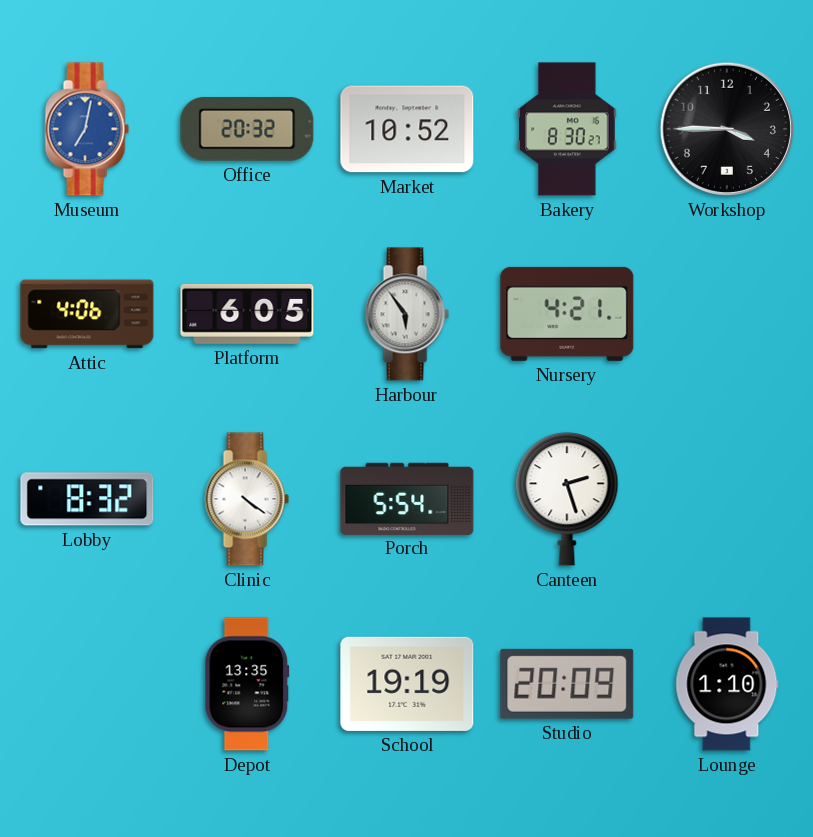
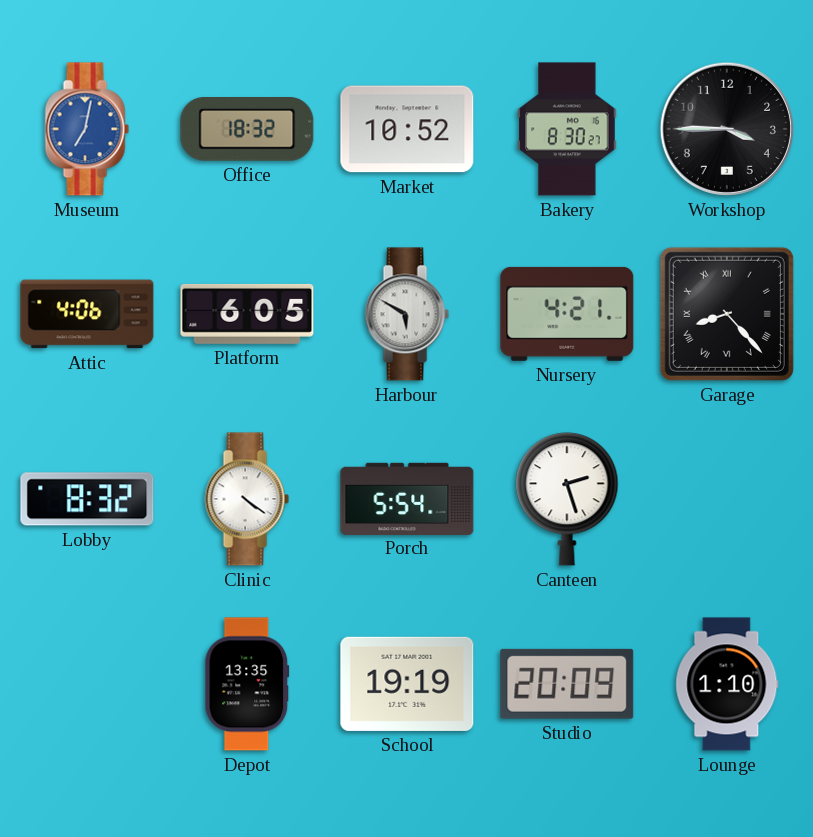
Office: 20:32 -> 18:32 (247, 130)
Harbour: 5:54 -> 5:50 (407, 314)
Garage: none -> 8:23 (727, 314)
